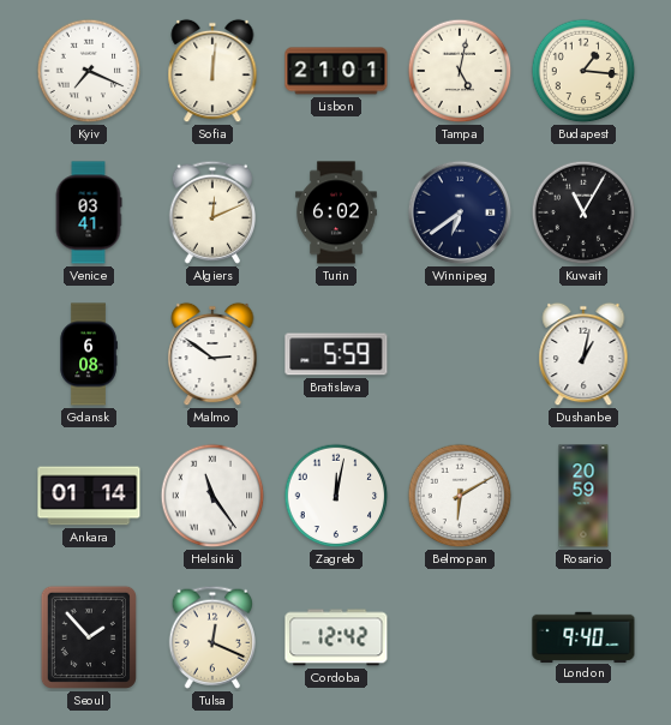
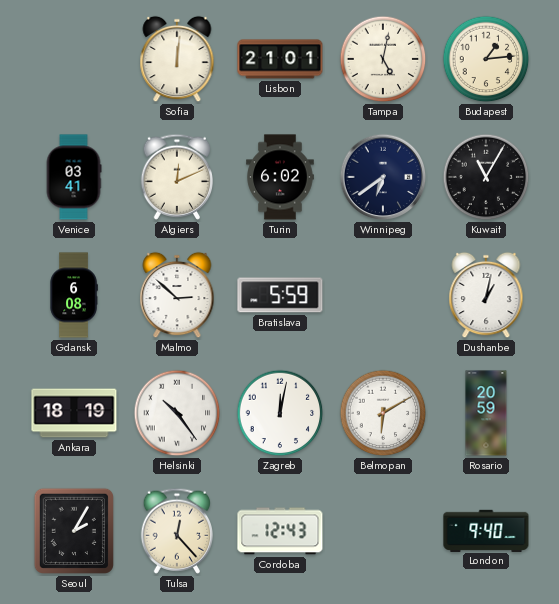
Kyiv: 7:19 -> none (89, 71)
Budapest: 1:16 -> 1:14 (486, 59)
Malmo: 2:51 -> 2:52 (177, 295)
Ankara: 01:14 -> 18:19 (74, 413)
Helsinki: 11:24 -> 10:24 (177, 413)
Seoul: 1:53 -> 2:05 (74, 531)
Tulsa: 12:19 -> 12:23 (176, 531)
Cordoba: 12:42 -> 12:43 (280, 531)
